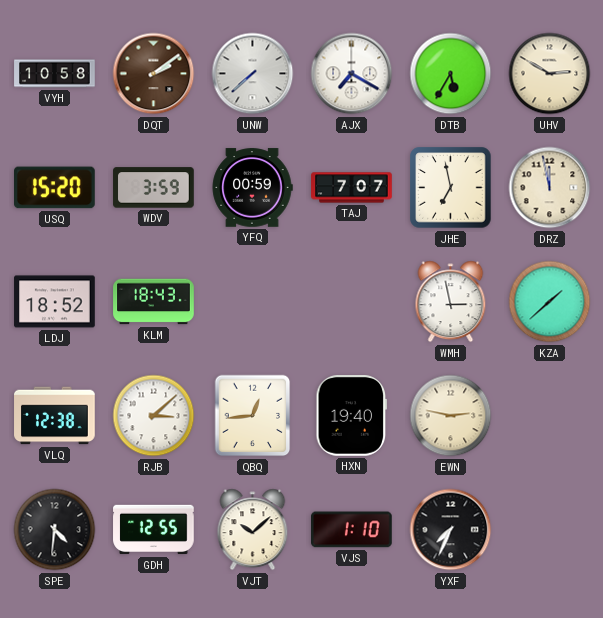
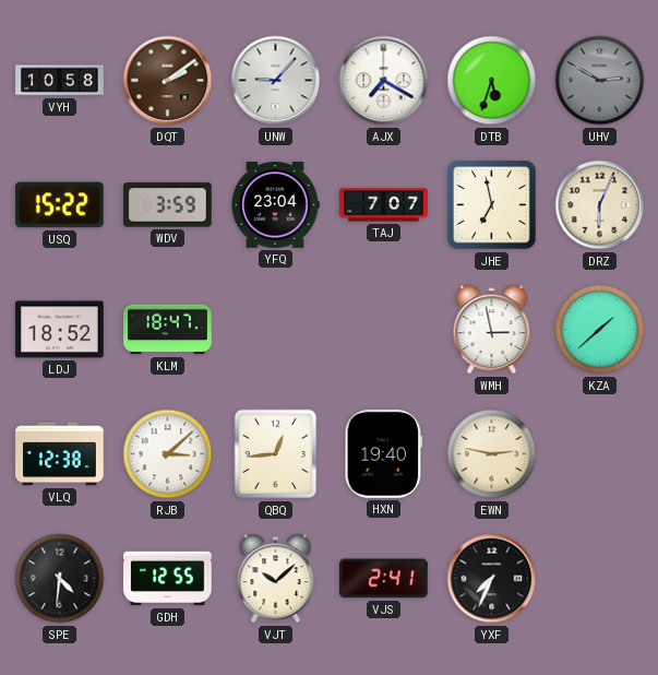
UNW: 7:38 -> 9:07 (276, 81)
DTB: 5:35 -> 5:33 (492, 81)
UHV dial: cream -> grey (600, 81)
USQ: 15:20 -> 15:22 (60, 205)
YFQ: 00:59 -> 23:04 (275, 205)
DRZ: 11:58 -> 6:04 (600, 205)
KLM: 18:43 -> 18:47 (168, 330)
VJS: 1:10 -> 2:41 (384, 579)
